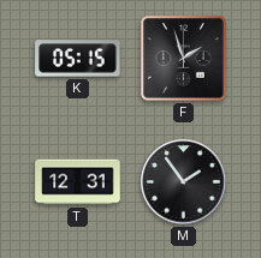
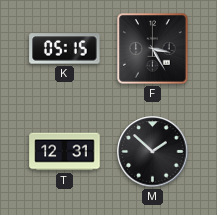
F: 1:57 -> 3:25 (153, 49)
M: 1:54 -> 1:52 (153, 152)
